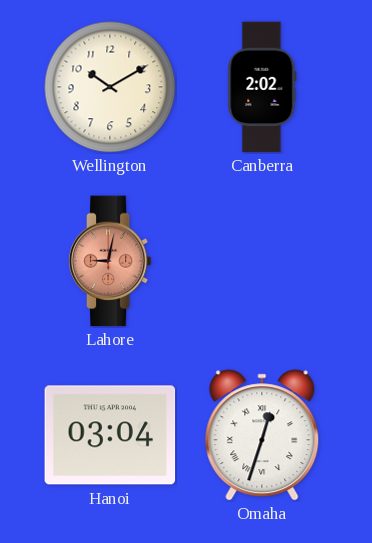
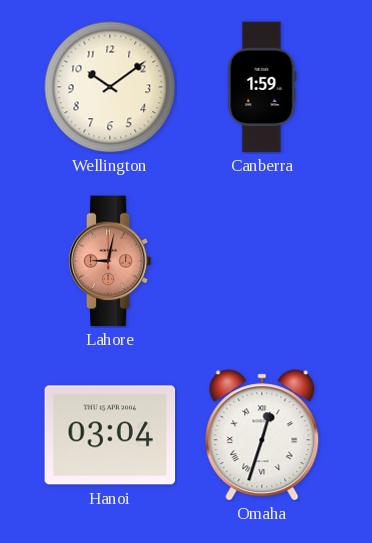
Wellington: 10:10 -> 10:09 (110, 87)
Canberra: 2:02 -> 1:59 (262, 87)
